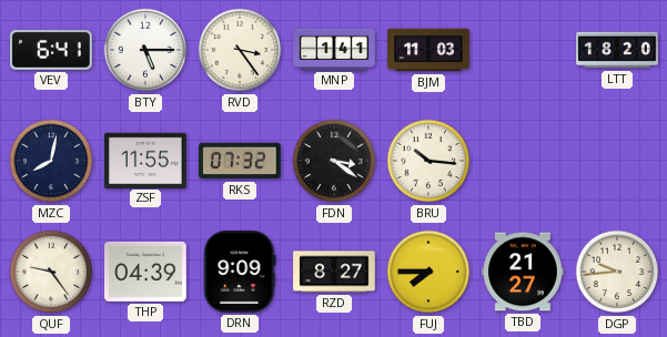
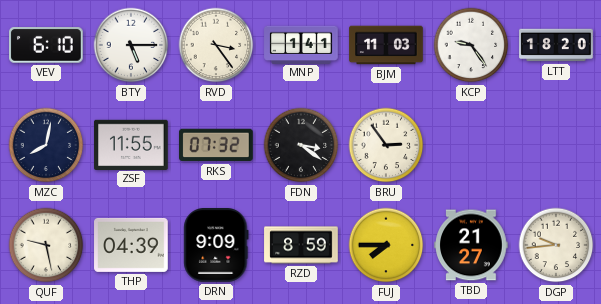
VEV: 6:41 -> 6:10 (46, 45)
KCP: none -> 9:24 (471, 45)
BRU: 10:16 -> 2:54 (386, 145)
QUF: 9:24 -> 9:28 (46, 245)
RZD: 8:27 -> 8:59 (301, 245)
